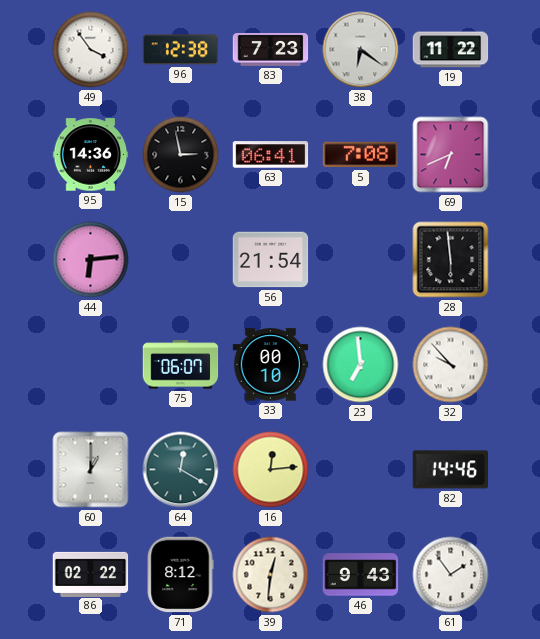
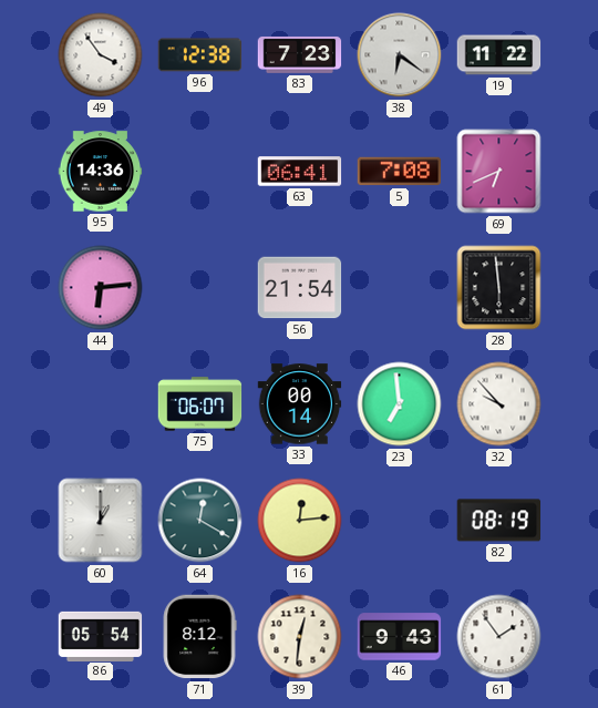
15: 2:58 -> none (181, 155)
33: 00:10 -> 00:14 (300, 404)
82: 14:46 -> 08:19 (499, 521)
86: 02:22 -> 05:54 (101, 636)
